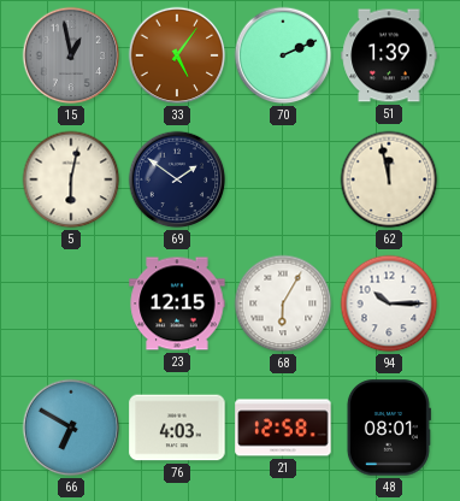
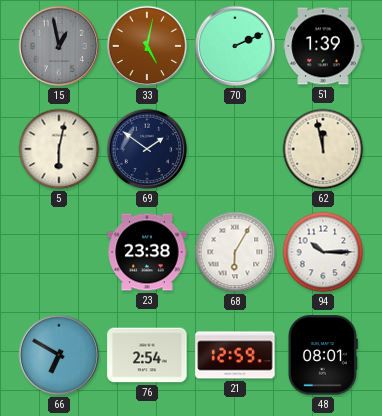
33: 5:06 -> 5:02 (147, 46)
23: 12:15 -> 23:38 (147, 252)
76: 4:03 -> 2:54 (147, 355)
21: 12:58 -> 12:59 (235, 355)
